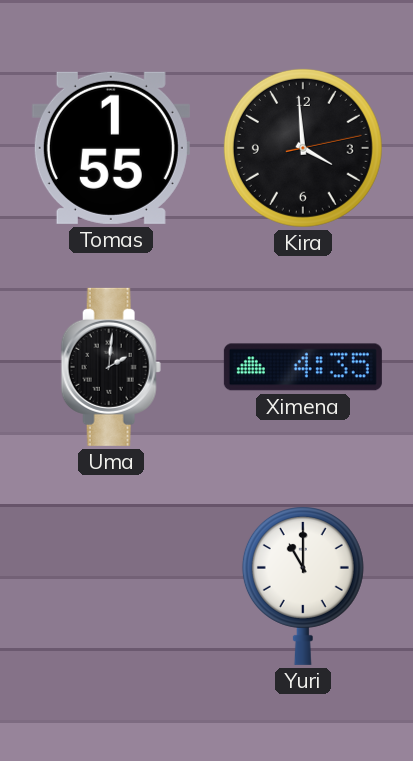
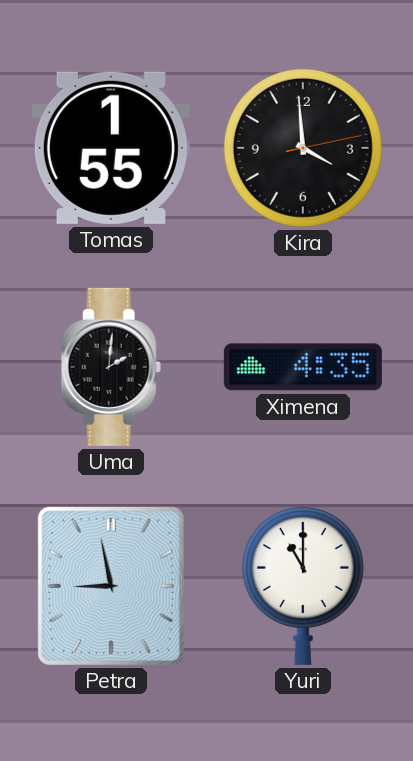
Petra: none -> 8:58 (111, 586)
